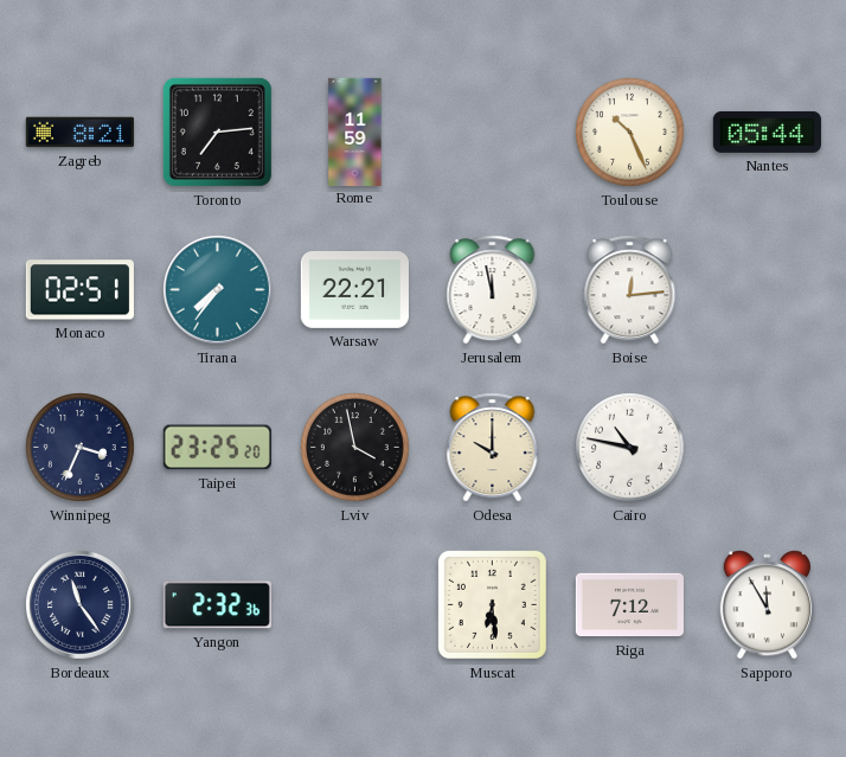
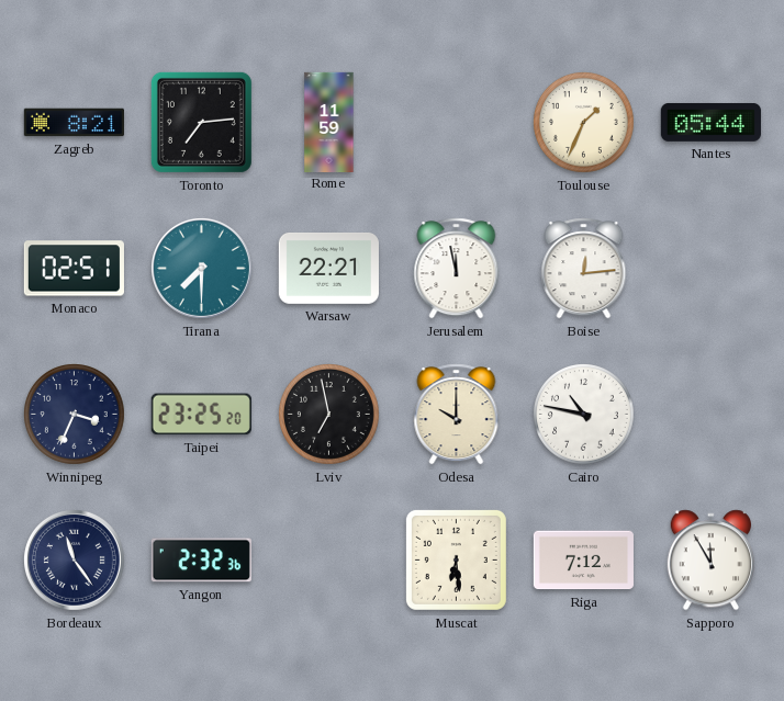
Toulouse: 10:26 -> 1:34 (584, 123)
Tirana: 7:36 -> 7:30 (201, 268)
Lviv: 3:58 -> 6:58 (329, 415)
